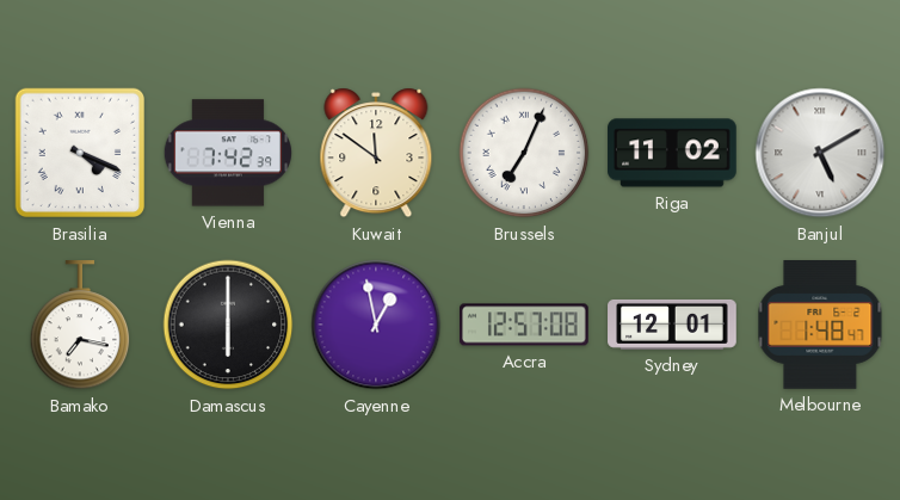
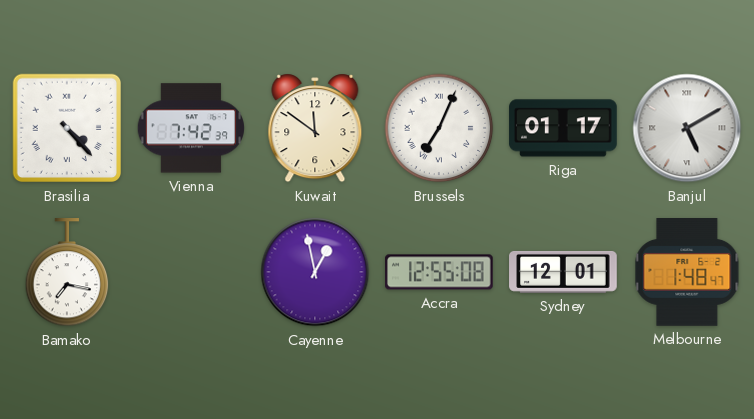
Brasilia: 4:19 -> 4:23 (67, 128)
Riga: 11:02 -> 01:17 (563, 128)
Damascus: 6:00 -> none (228, 325)
Accra: 12:57 -> 12:55 (440, 272)
